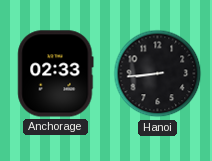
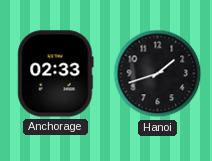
Hanoi: 8:44 -> 1:42 (158, 74)
